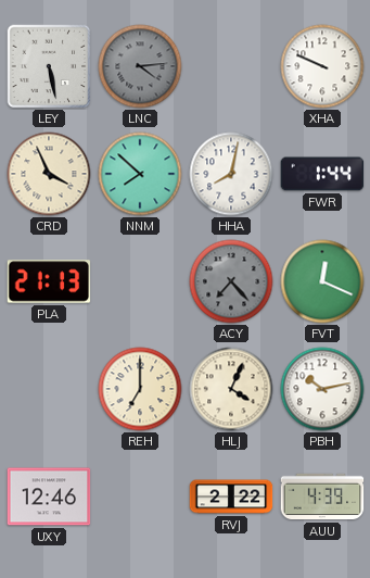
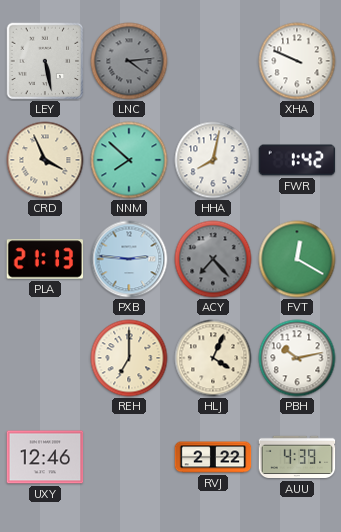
FWR: 1:44 -> 1:42 (297, 160)
PXB: none -> 2:46 (129, 259)
FVT: 12:19 -> 12:20 (297, 259)
